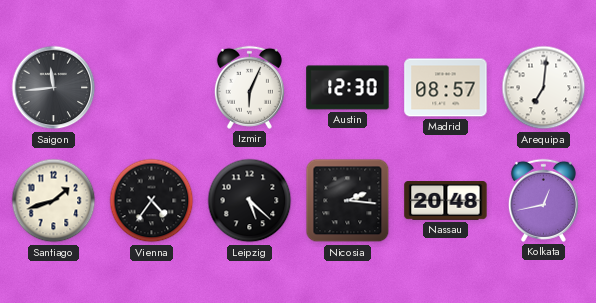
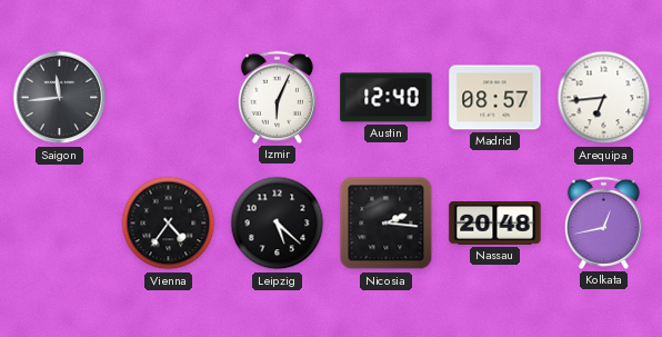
Austin: 12:30 -> 12:40 (387, 98)
Arequipa: 7:01 -> 6:44 (604, 98)
Santiago: 1:42 -> none (54, 201)
